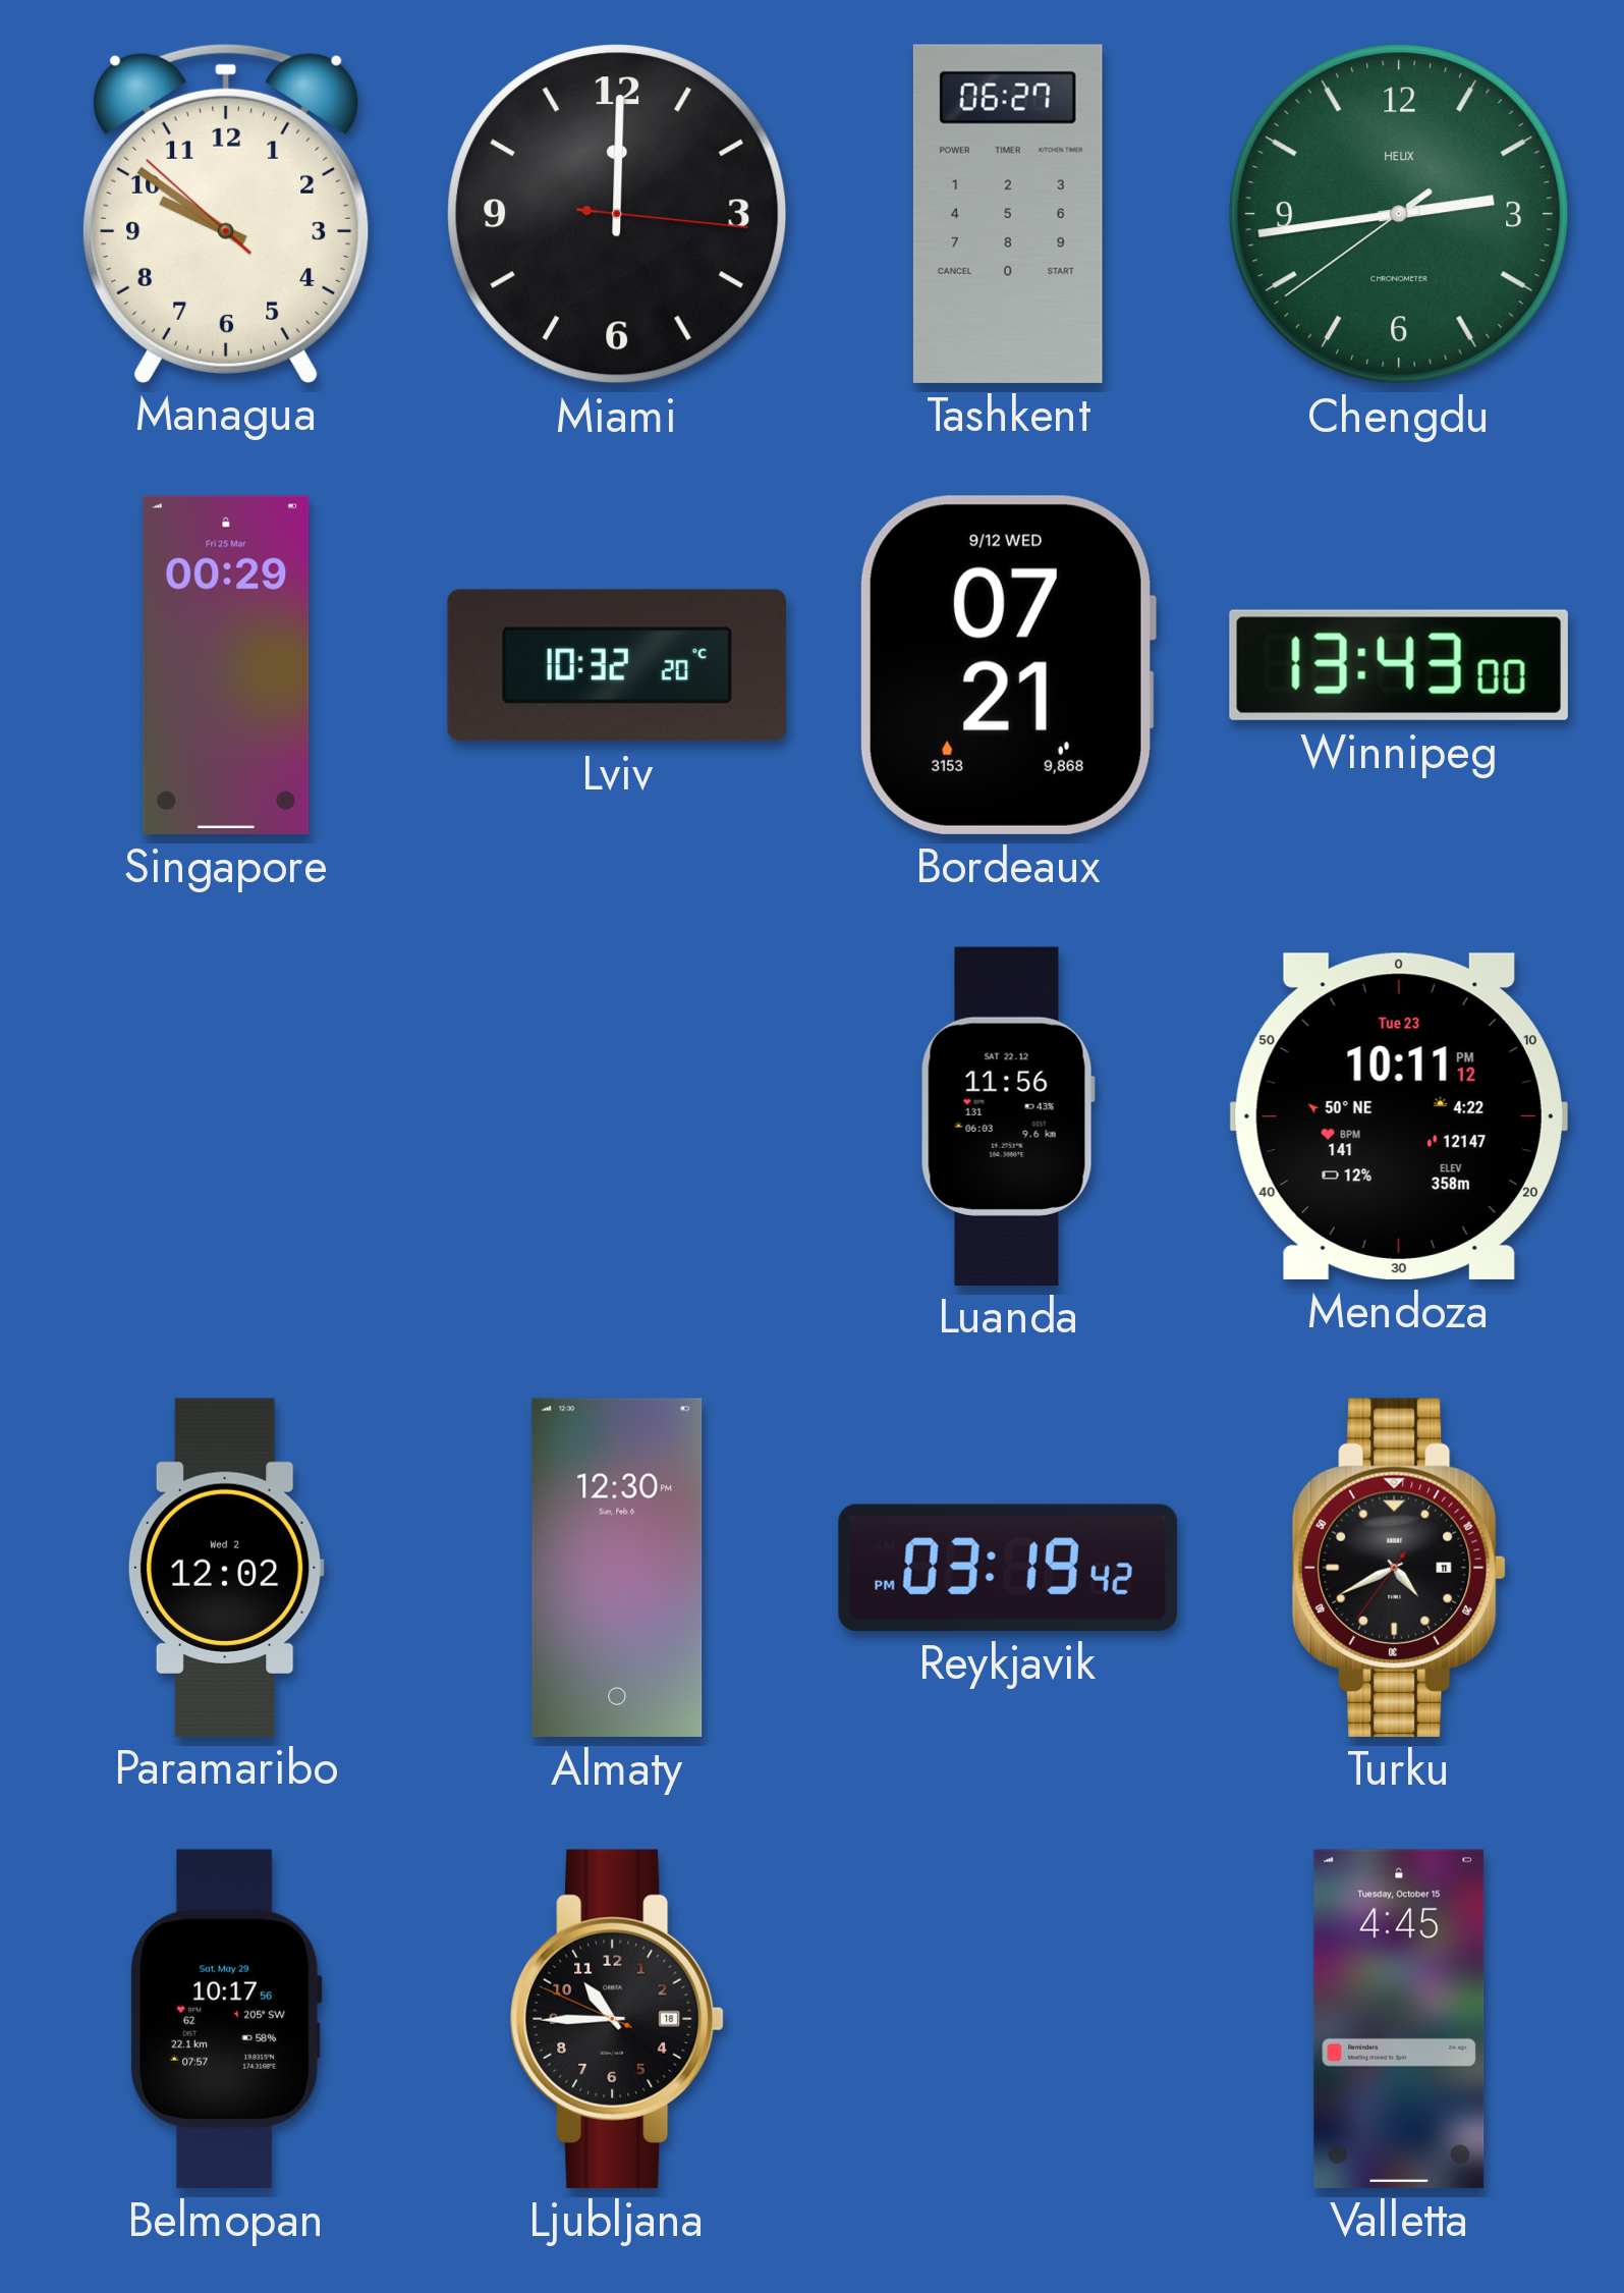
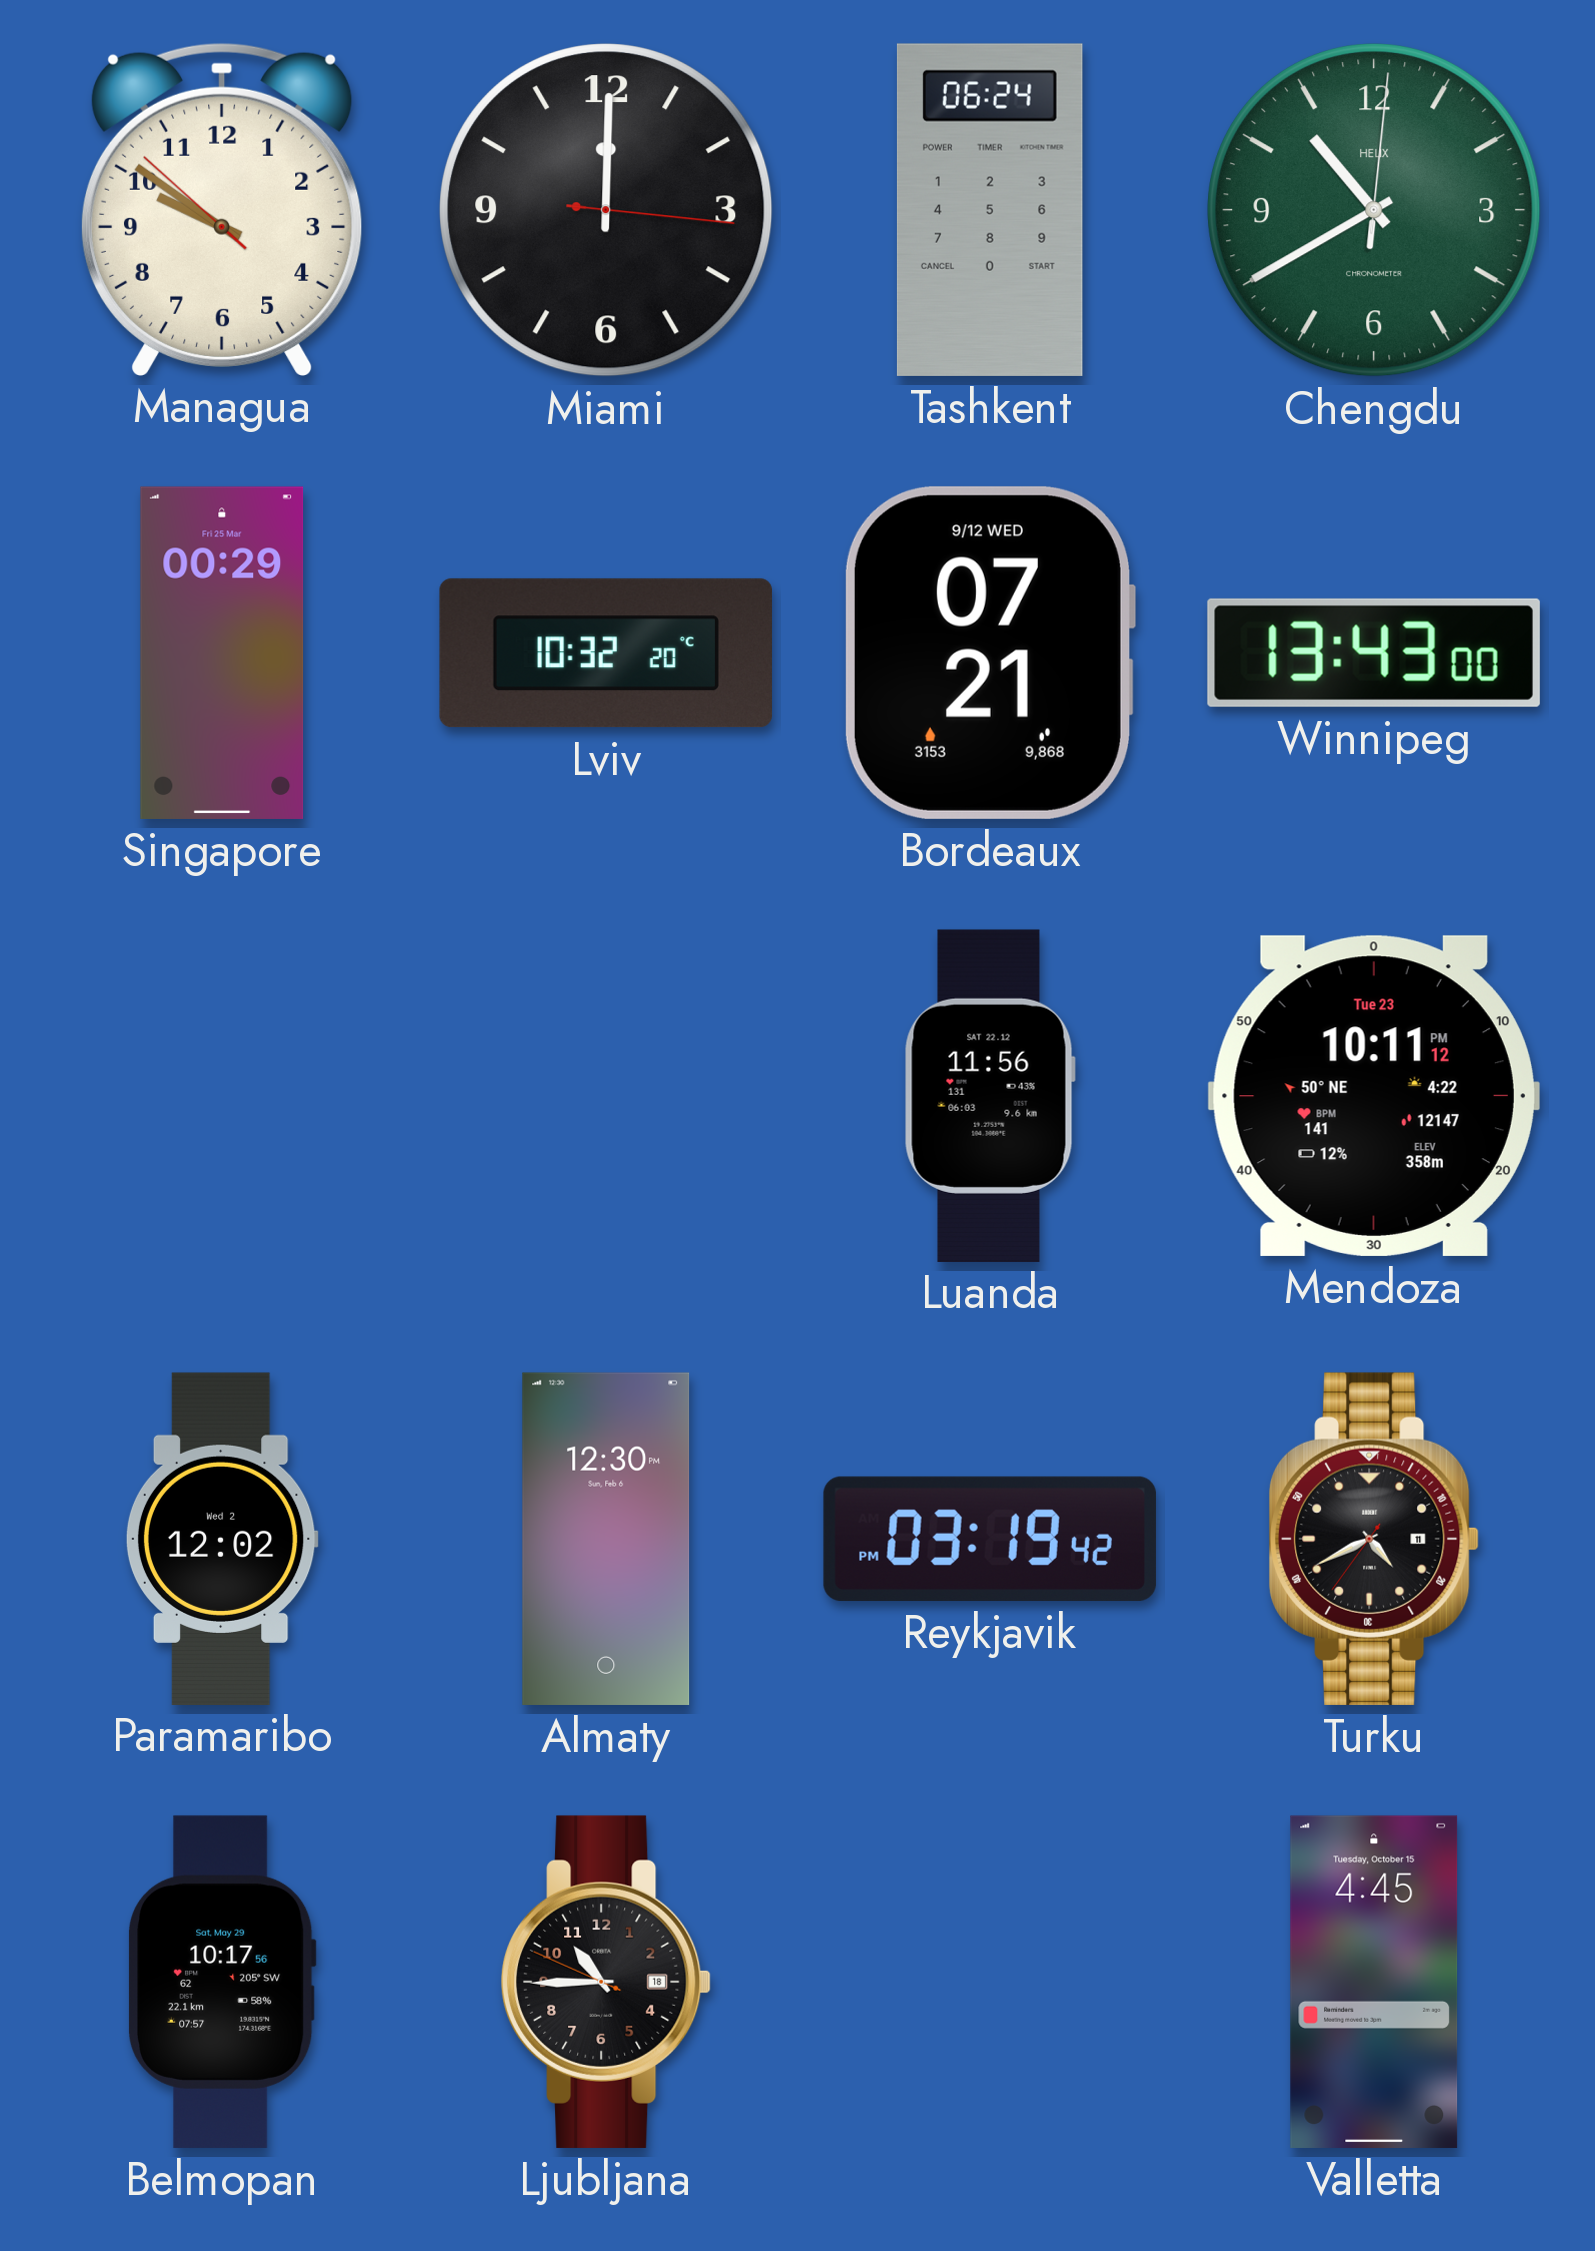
Tashkent: 06:27 -> 06:24 (990, 210)
Chengdu: 2:43 -> 10:40 (1374, 210)
